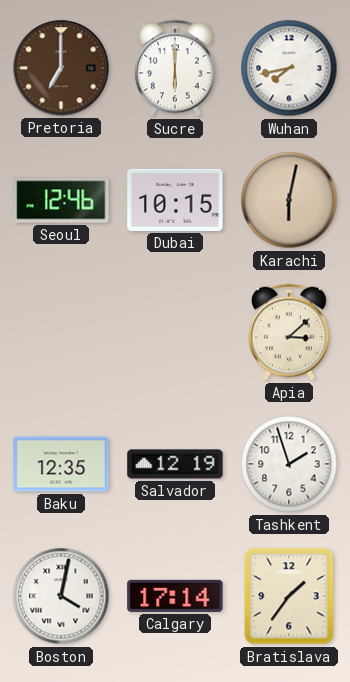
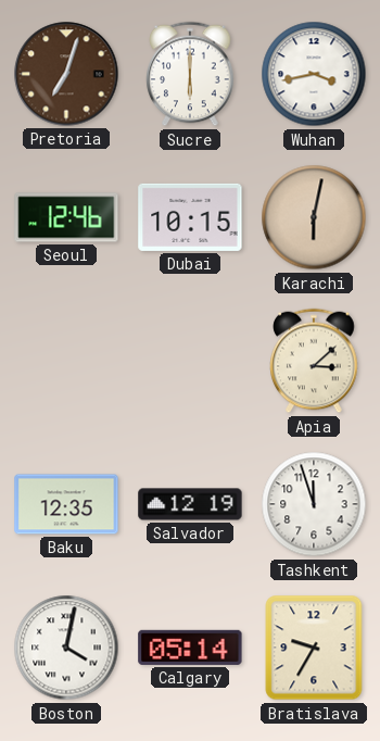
Pretoria: 7:00 -> 7:03 (66, 74)
Wuhan: 7:43 -> 3:43 (314, 74)
Tashkent: 1:57 -> 11:57 (314, 504)
Calgary: 17:14 -> 05:14 (190, 648)
Bratislava: 1:36 -> 9:35 (314, 648)
